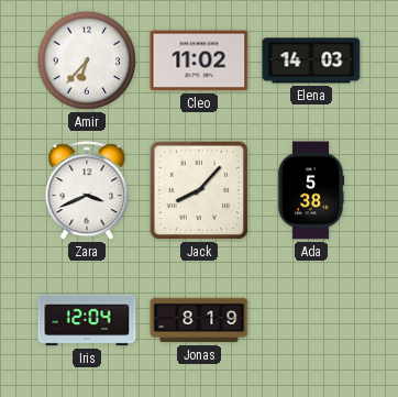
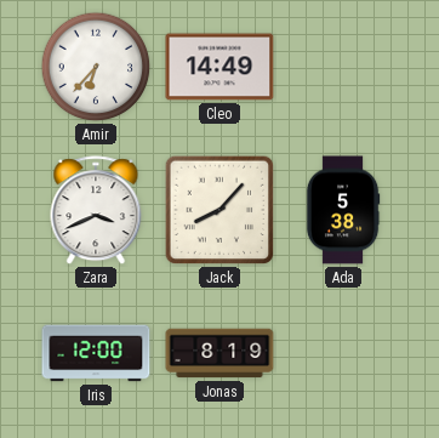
Cleo: 11:02 -> 14:49 (219, 67)
Elena: 14:03 -> none (311, 60)
Iris: 12:04 -> 12:00 (96, 353)
